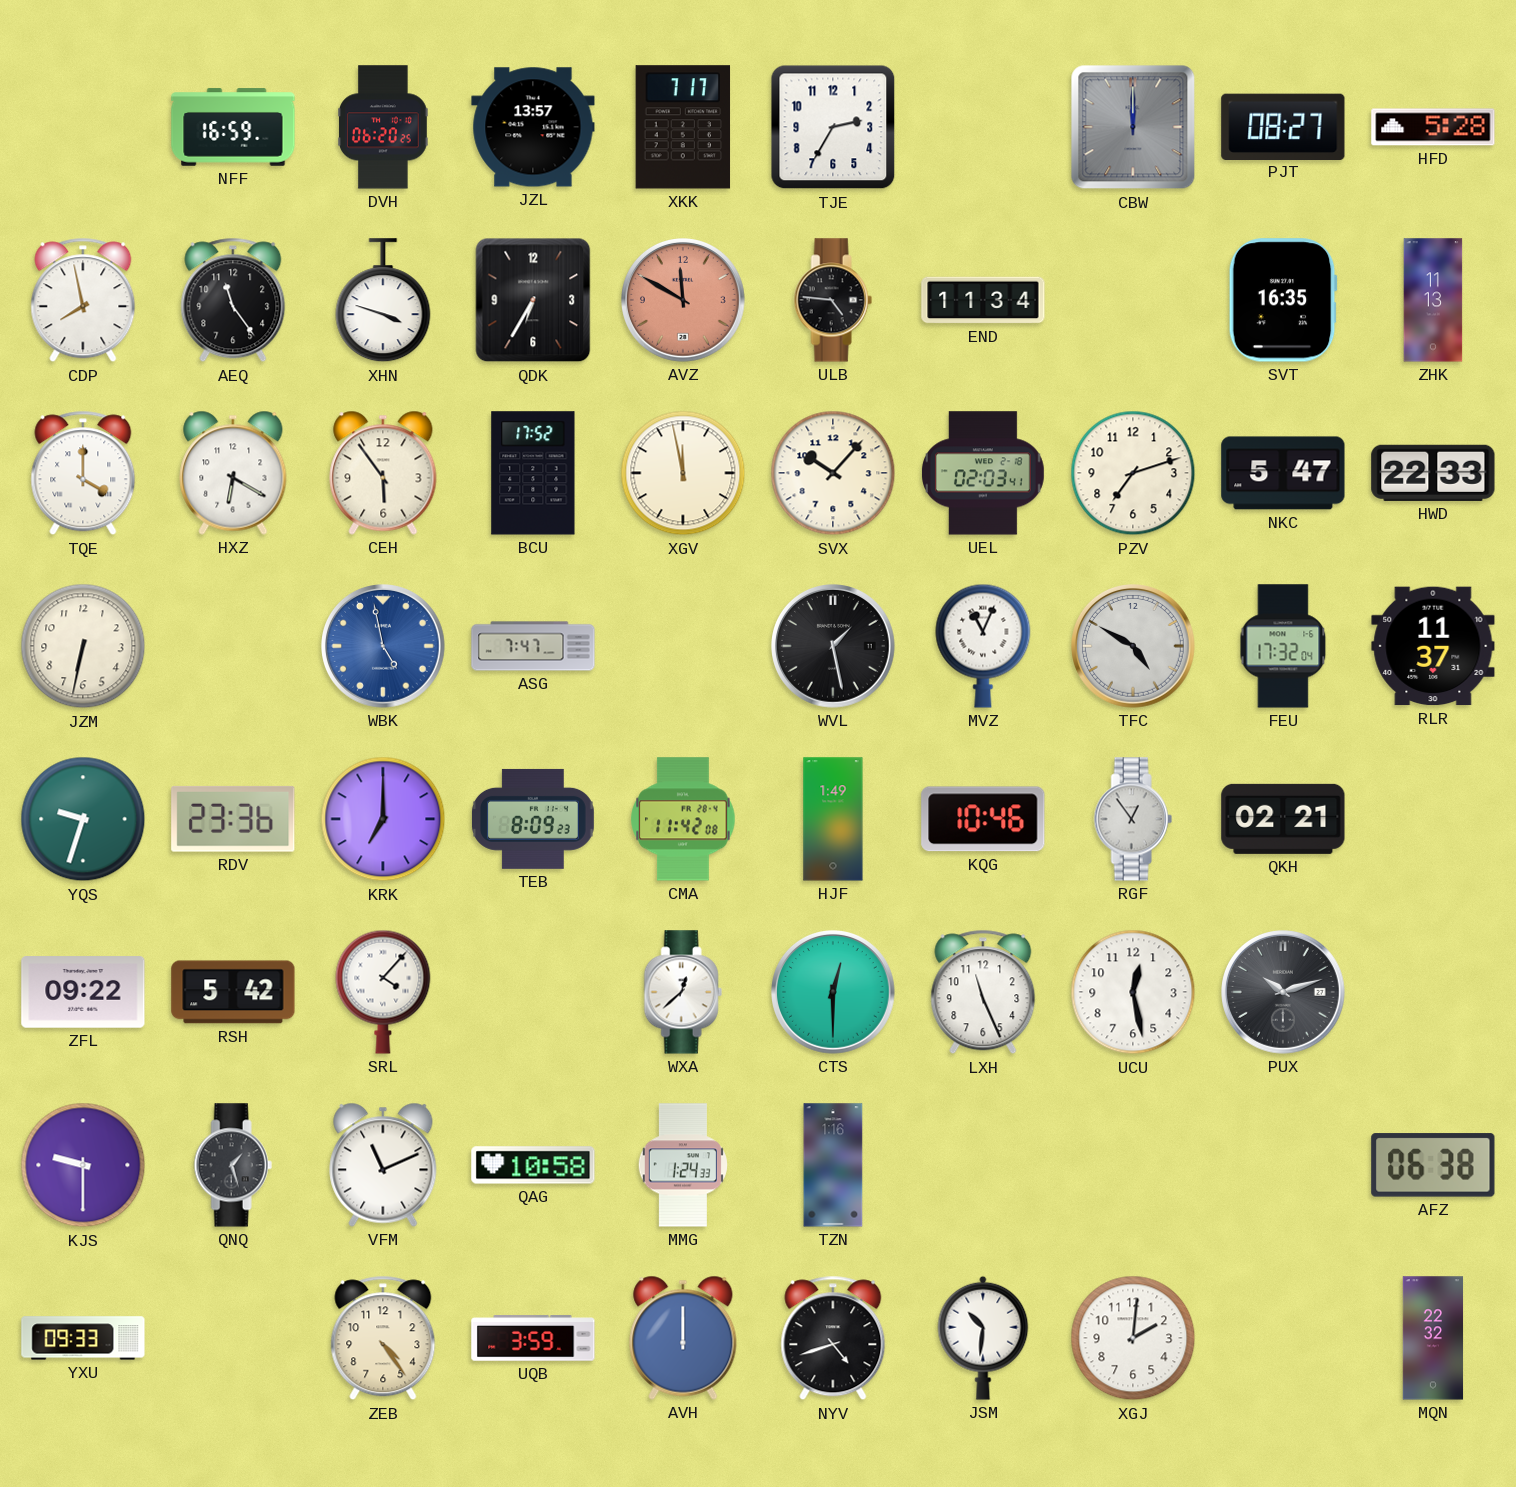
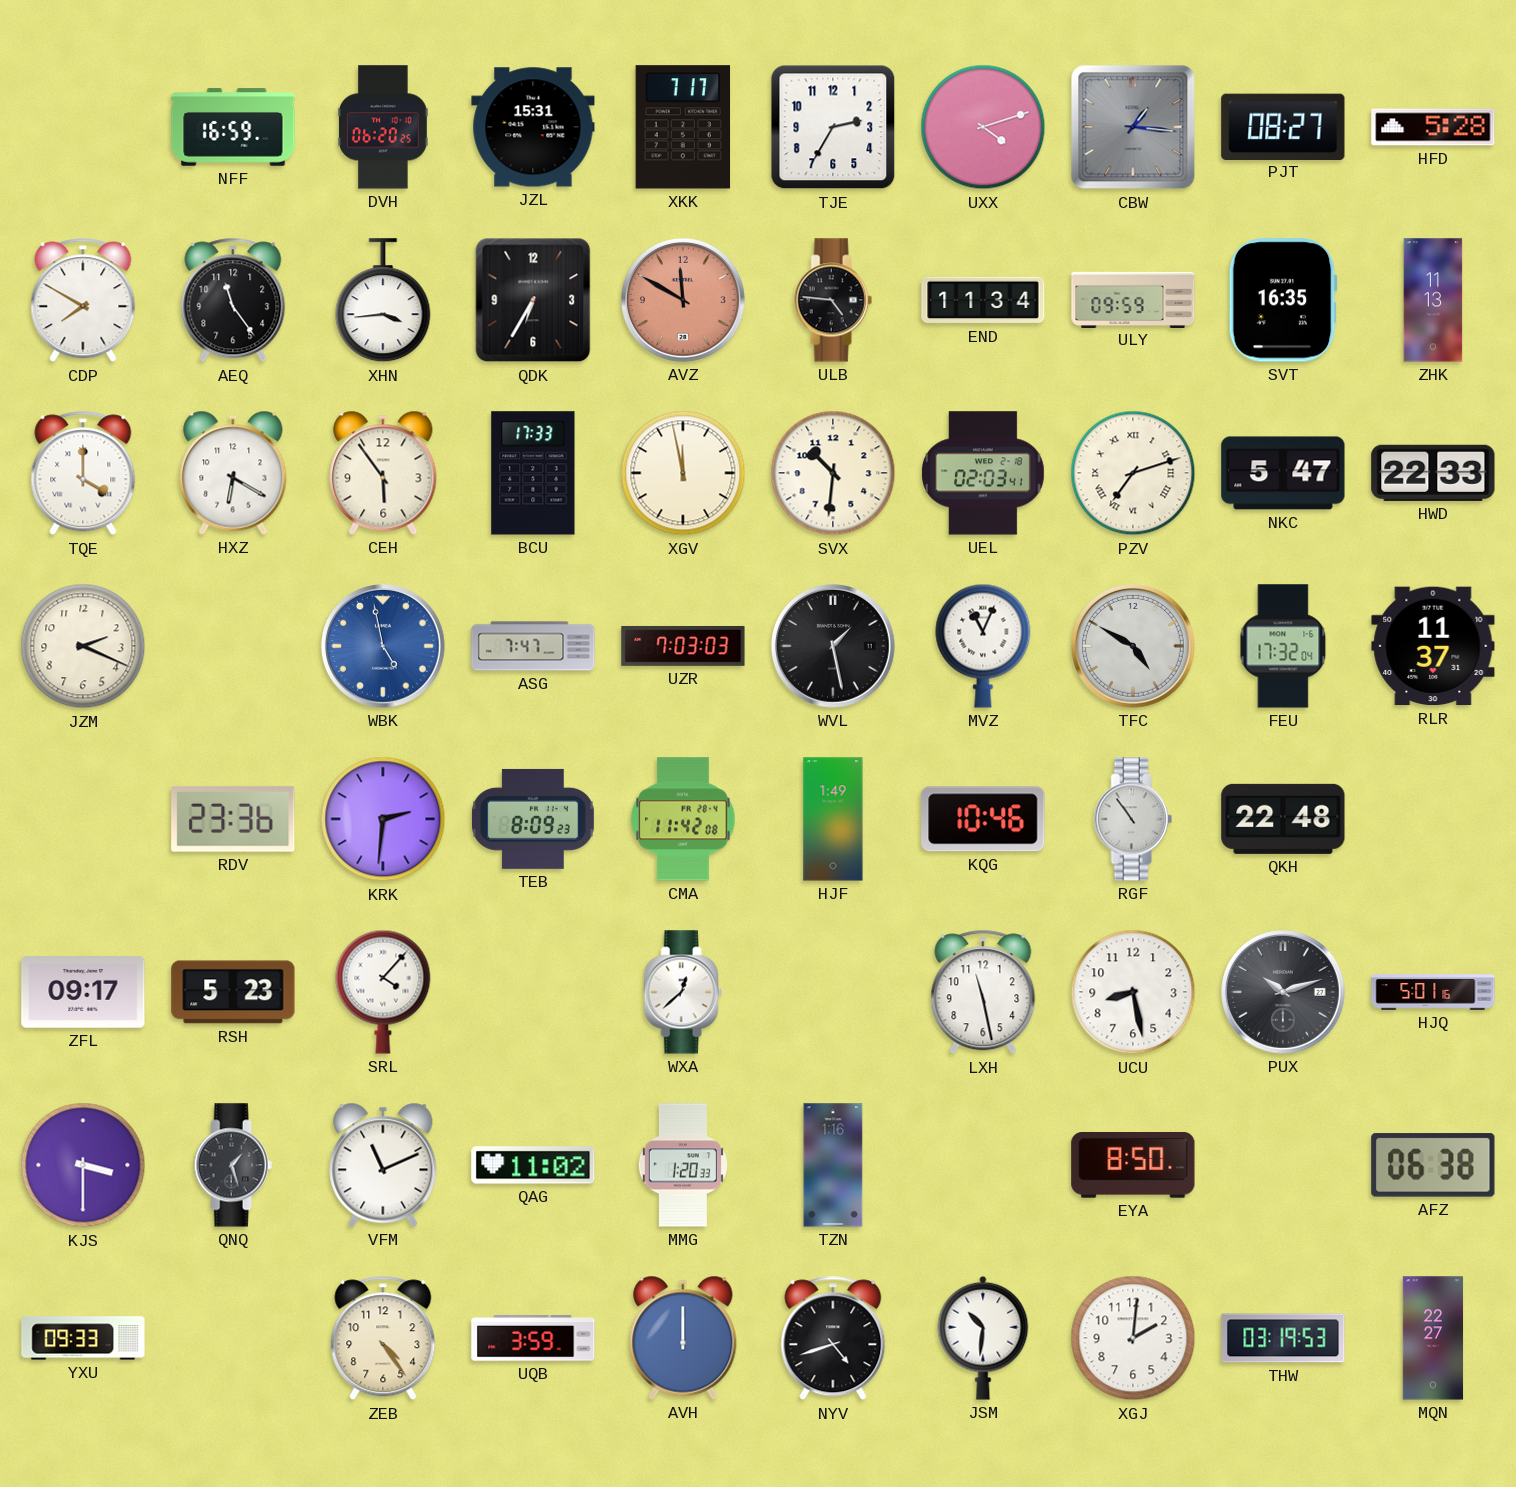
JZL: 13:57 -> 15:31 (533, 127)
UXX: none -> 4:12 (983, 127)
CBW: 12:00 -> 1:16 (1133, 127)
CDP: 7:58 -> 7:50 (83, 300)
XHN: 3:48 -> 3:44 (383, 301)
ULY: none -> 09:59 (1133, 299)
BCU: 17:52 -> 17:33 (533, 473)
SVX: 10:07 -> 10:31 (833, 473)
PZV numerals: Arabic -> Roman (1133, 473)
JZM: 6:32 -> 2:19 (83, 646)
UZR: none -> 7:03 (683, 646)
YQS: 9:33 -> none (83, 819)
KRK: 7:00 -> 2:31 (383, 819)
RGF: 12:54 -> 10:54 (1133, 819)
QKH: 02:21 -> 22:48 (1283, 819)
ZFL: 09:22 -> 09:17 (83, 992)
RSH: 5:42 -> 5:23 (233, 992)
CTS: 12:30 -> none (834, 993)
LXH: 11:26 -> 11:28 (983, 992)
UCU: 12:28 -> 8:28 (1133, 992)
HJQ: none -> 5:01 (1433, 992)
KJS: 9:30 -> 3:30 (83, 1165)
QAG: 10:58 -> 11:02 (533, 1165)
MMG: 1:24 -> 1:20 (683, 1165)
EYA: none -> 8:50 (1133, 1166)
THW: none -> 03:19 (1283, 1338)
MQN: 22:32 -> 22:27 (1433, 1338)
